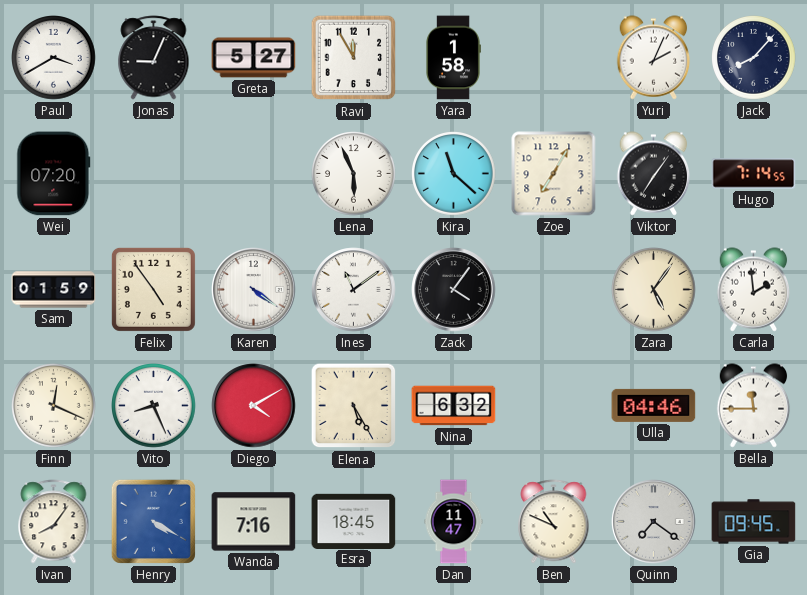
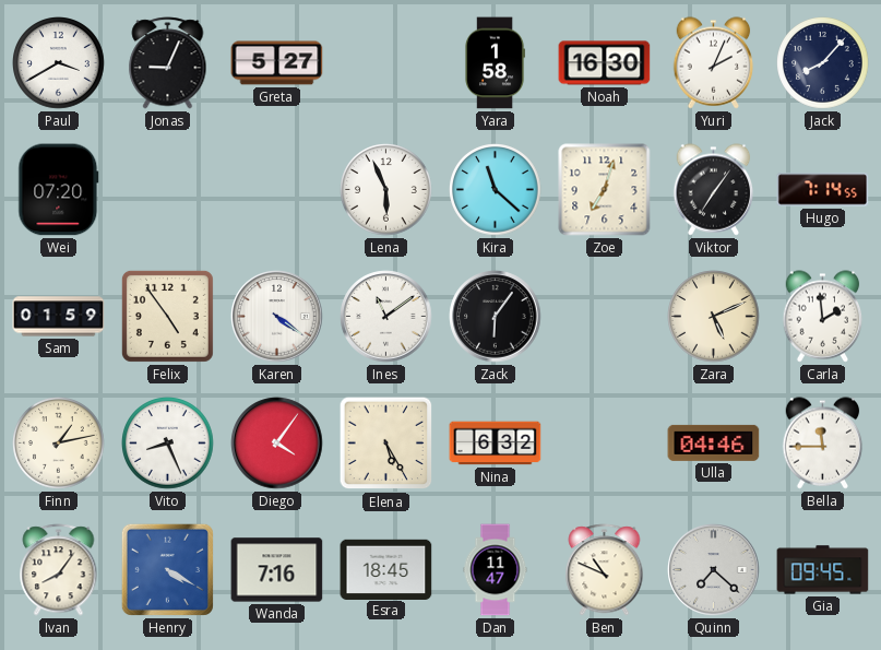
Ravi: 11:55 -> none (354, 58)
Noah: none -> 16:30 (605, 63)
Zoe: 7:05 -> 7:03 (605, 190)
Zack: 4:06 -> 6:06 (496, 317)
Zara: 5:06 -> 5:11 (714, 317)
Finn: 12:19 -> 1:13 (59, 444)
Diego: 4:10 -> 4:06 (277, 444)
Quinn: 7:21 -> 7:22 (714, 570)
